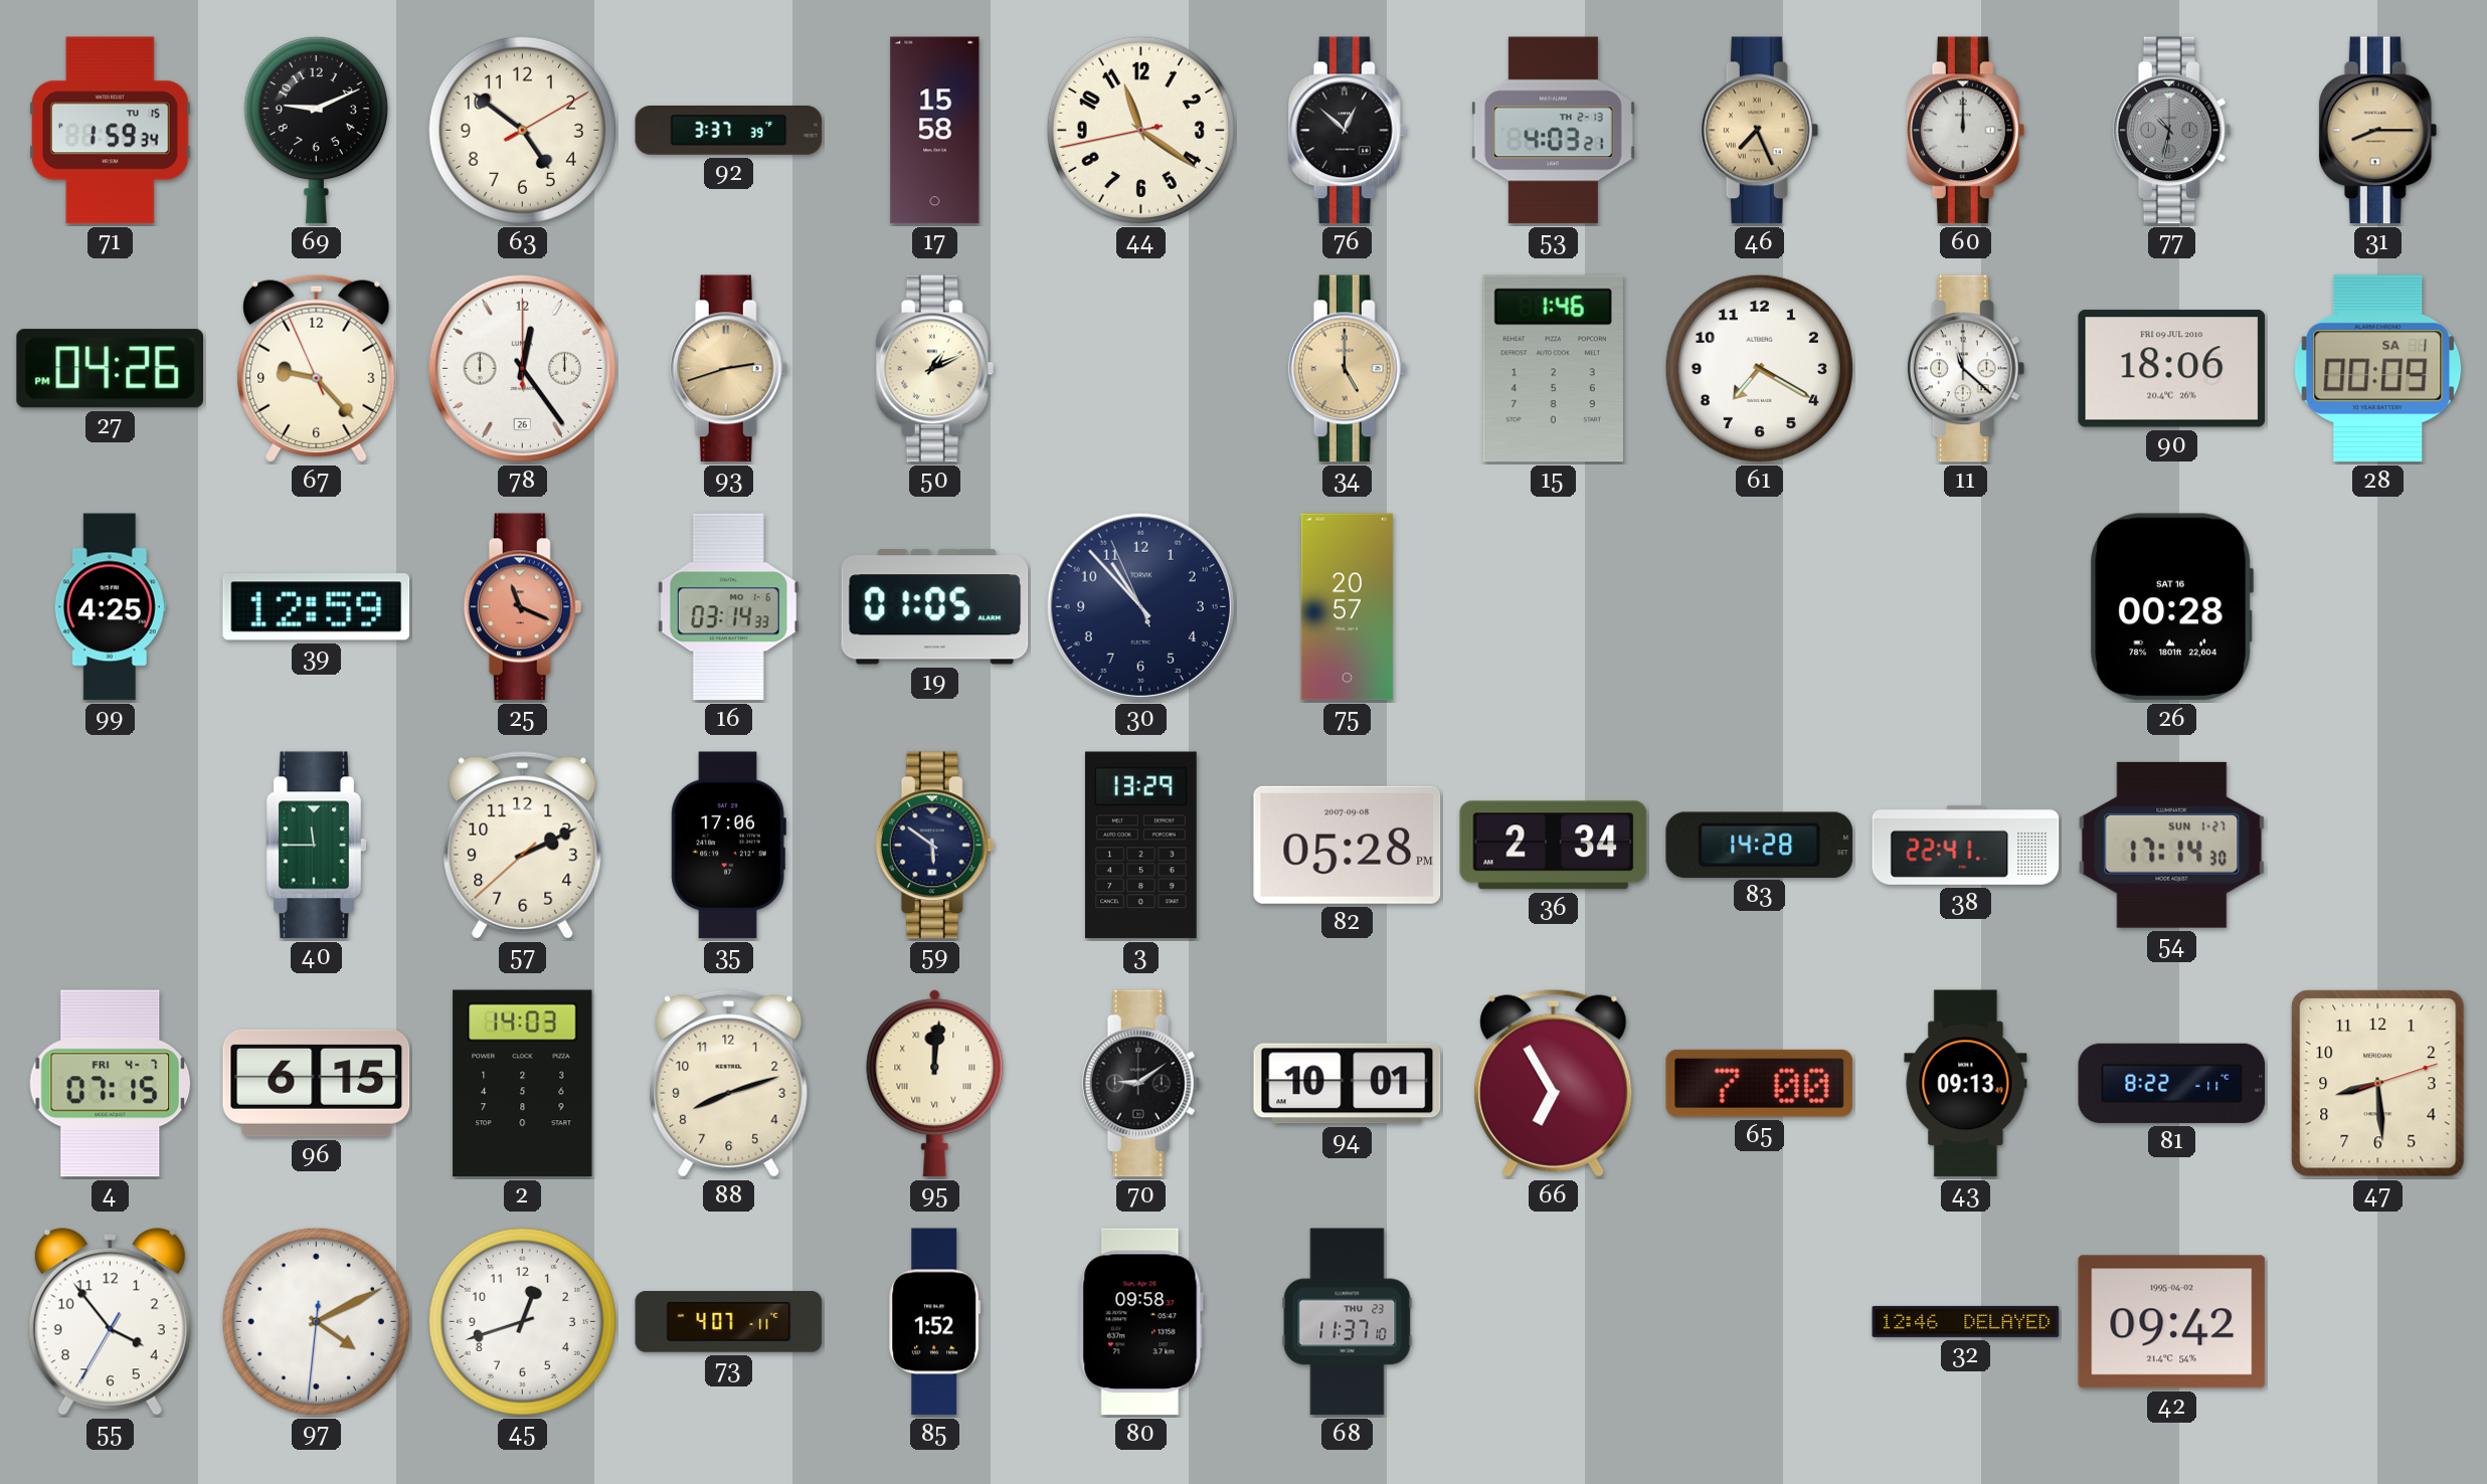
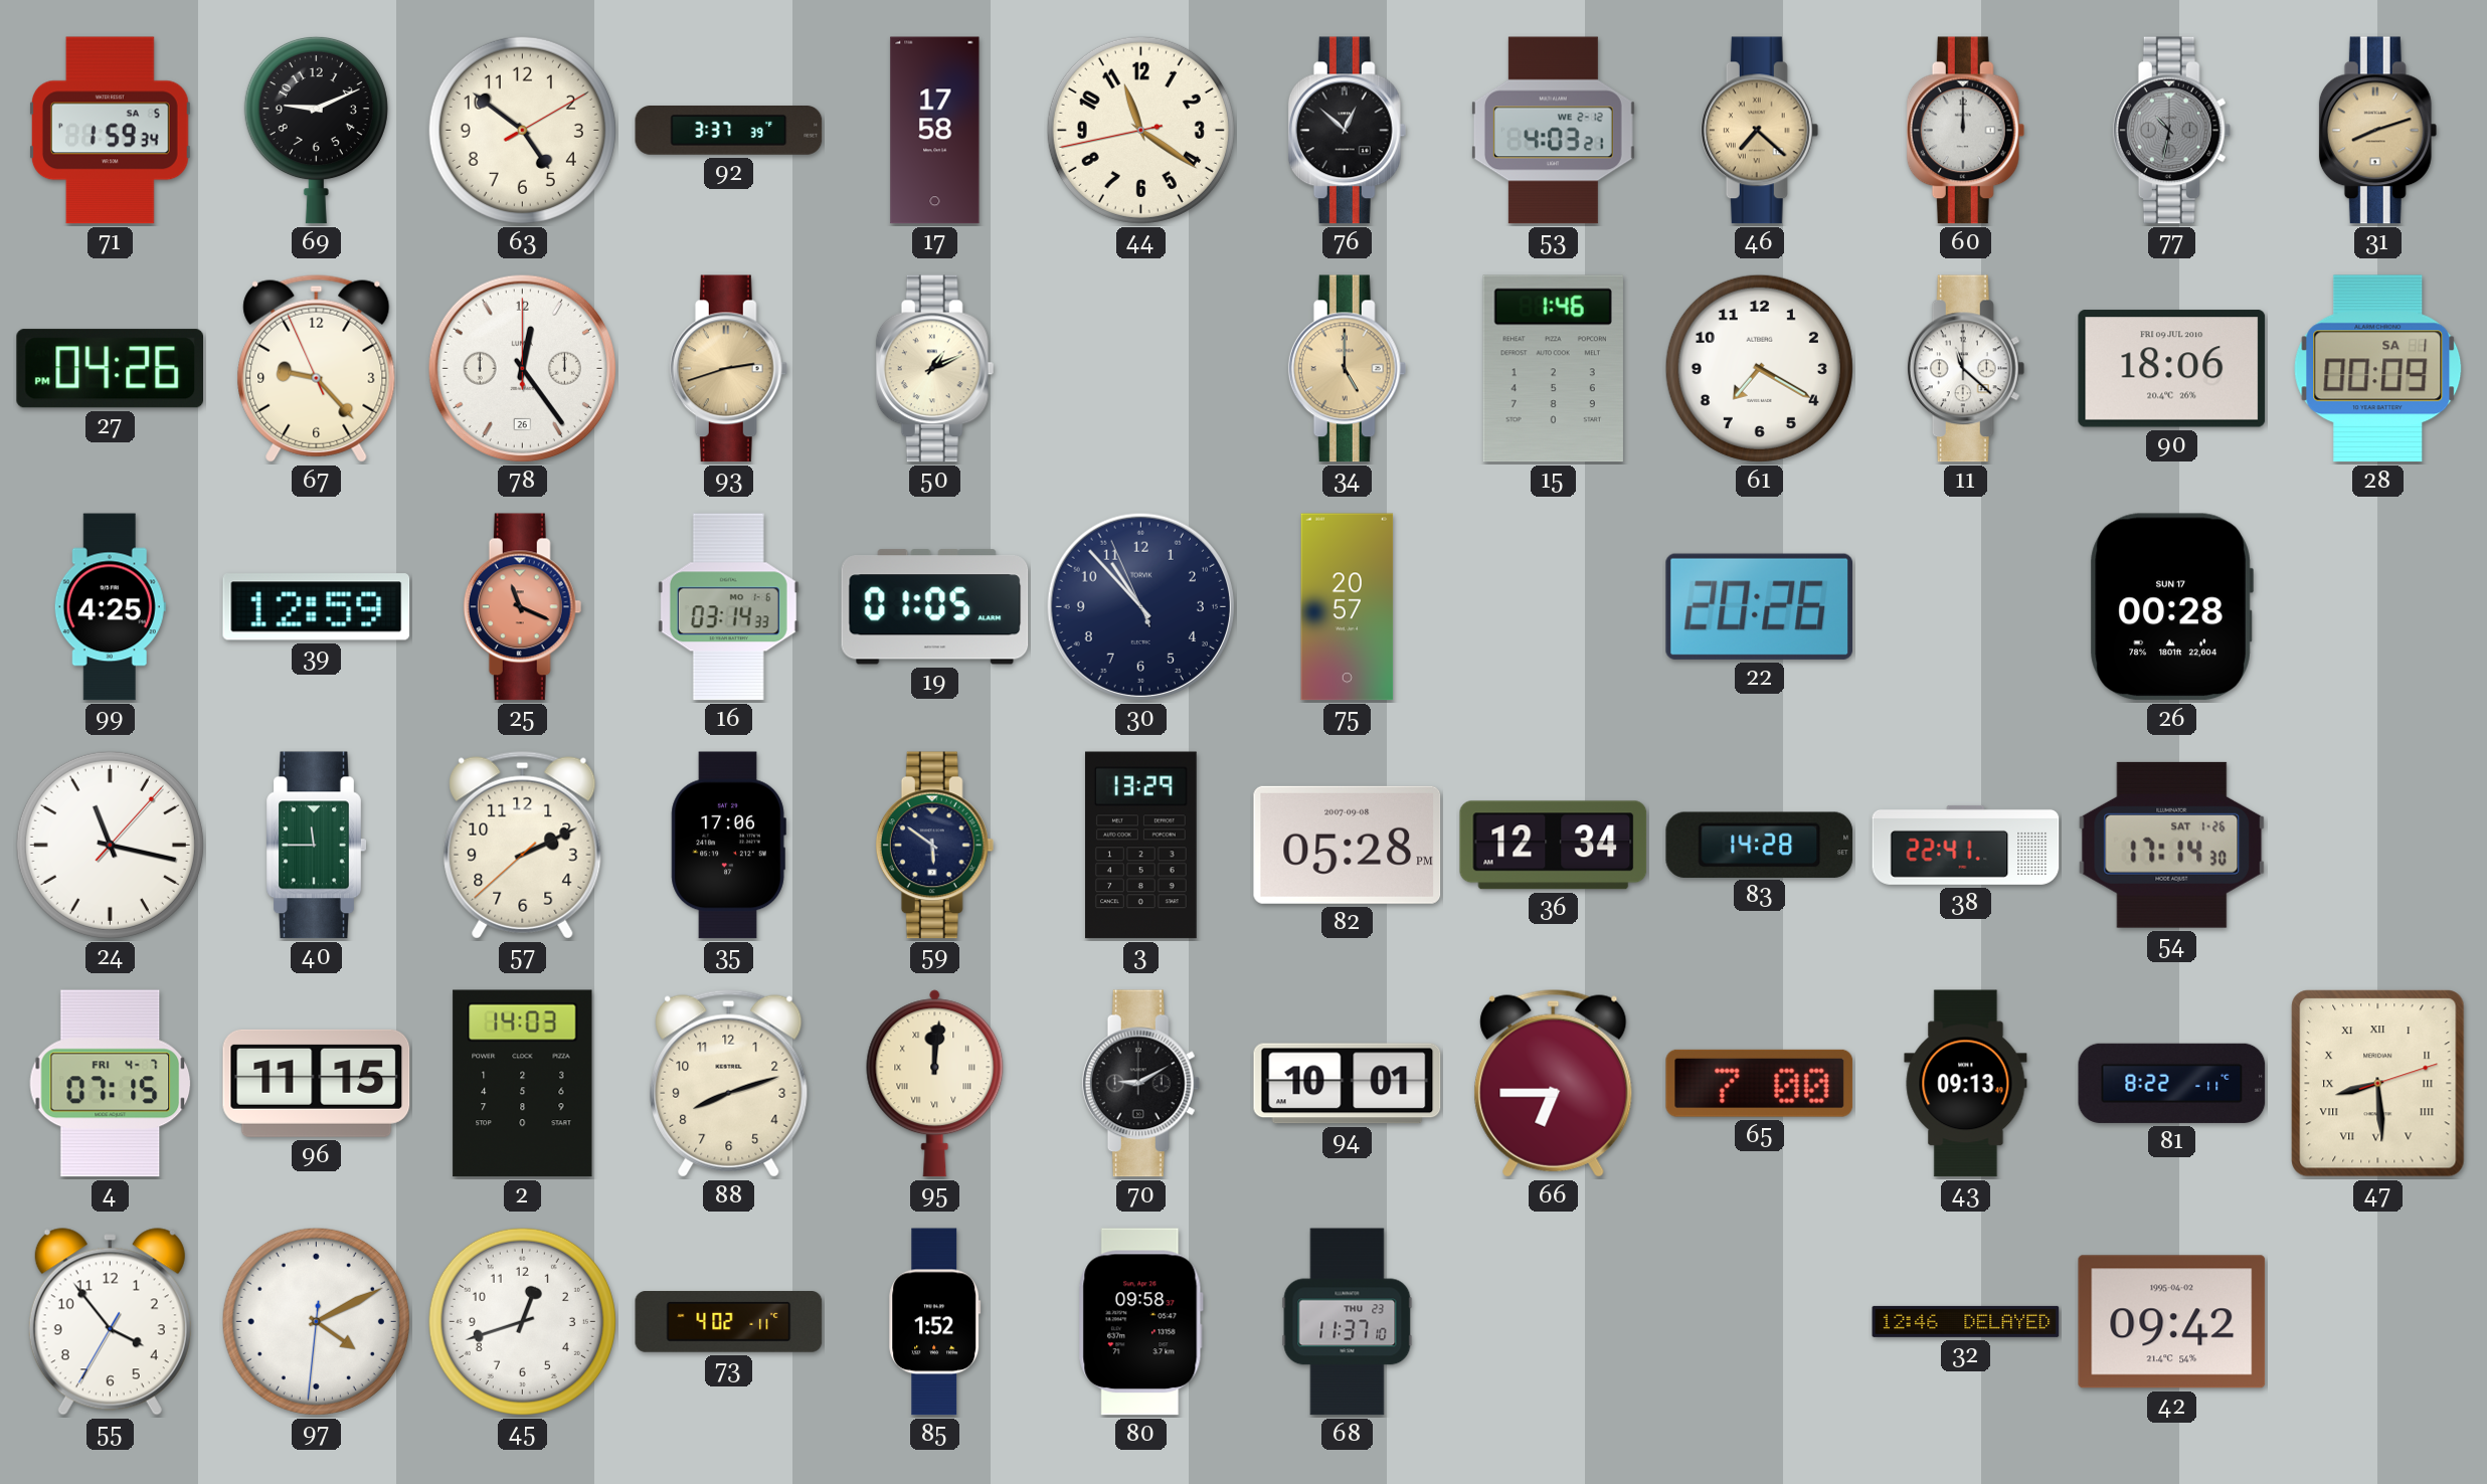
71 date: TU 15 -> SA 5 (110, 131)
17: 15:58 -> 17:58 (935, 131)
53 date: TH 2-13 -> WE 2-12 (1553, 131)
46: 7:26 -> 7:22 (1760, 131)
31: 8:15 -> 8:12 (2378, 131)
22: none -> 20:26 (1759, 606)
26 date: SAT 16 -> SUN 17 (2171, 607)
24: none -> 11:17 (110, 845)
36: 2:34 -> 12:34 (1554, 846)
54 date: SUN 1-27 -> SAT 1-26 (2172, 845)
96: 6:15 -> 11:15 (317, 1083)
70: 9:09 -> 9:10 (1141, 1084)
66: 6:55 -> 6:45 (1554, 1083)
47 numerals: Arabic -> Roman (2378, 1084)
73: 4:07 -> 4:02 (729, 1322)
